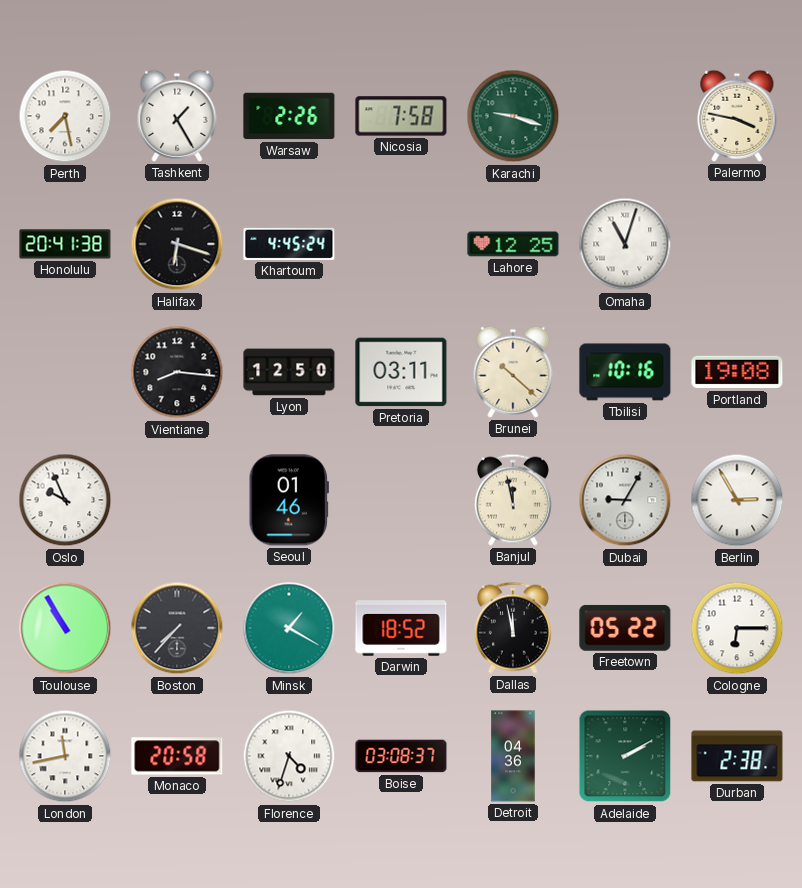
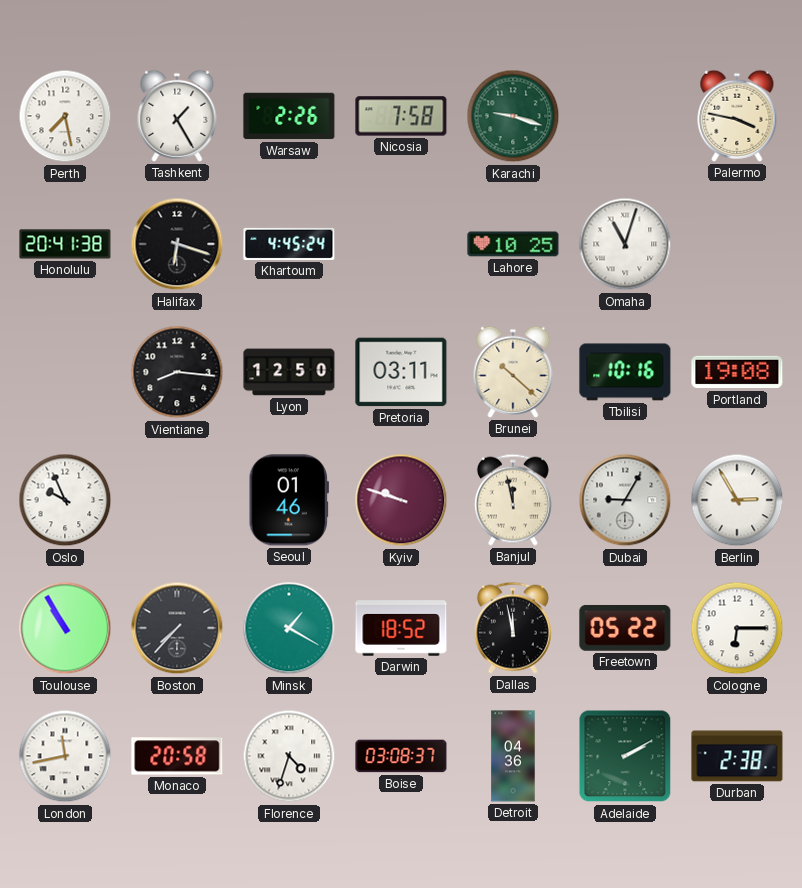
Lahore: 12:25 -> 10:25 (513, 244)
Kyiv: none -> 9:48 (401, 500)
